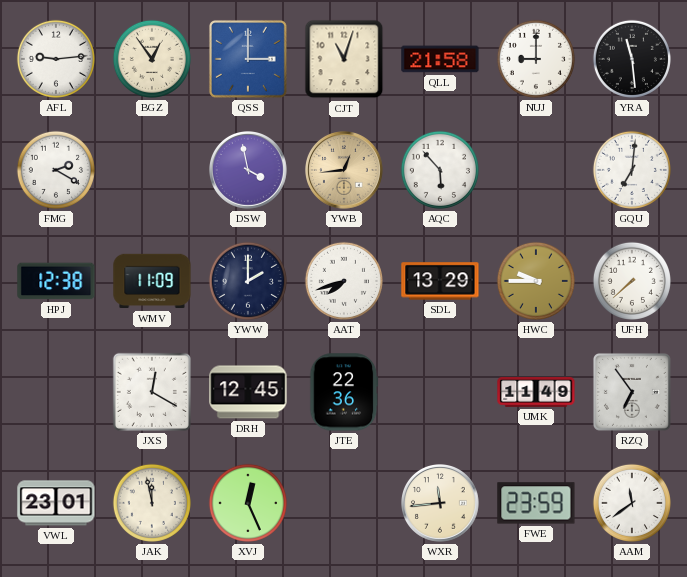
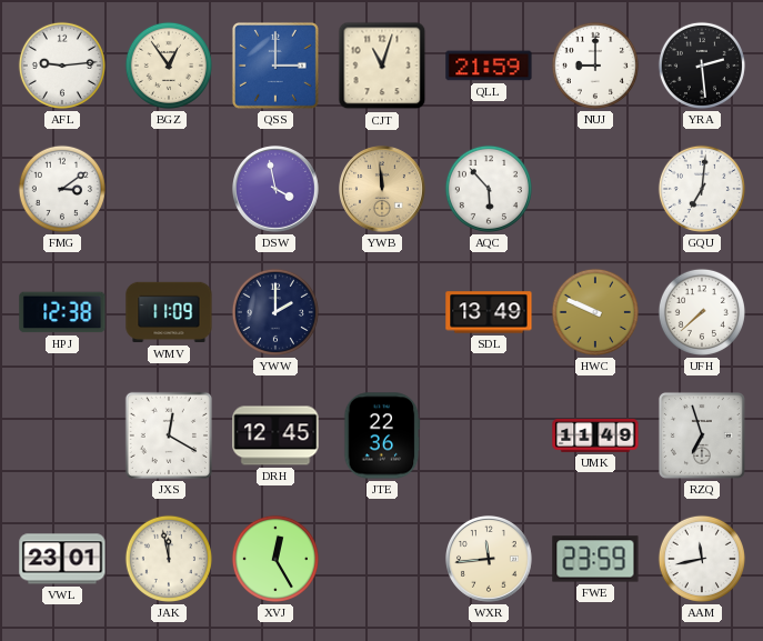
QLL: 21:58 -> 21:59 (489, 66)
YRA: 11:29 -> 2:29 (702, 66)
FMG: 2:20 -> 3:09 (62, 189)
YWB: 12:44 -> 11:59 (383, 190)
AAT: 7:42 -> none (344, 281)
SDL: 13:29 -> 13:49 (489, 312)
HWC: 9:45 -> 9:49 (595, 312)
RZQ: 6:54 -> 6:57 (702, 435)
XVJ: 12:26 -> 12:25 (275, 559)
AAM: 11:39 -> 11:43 (702, 559)
